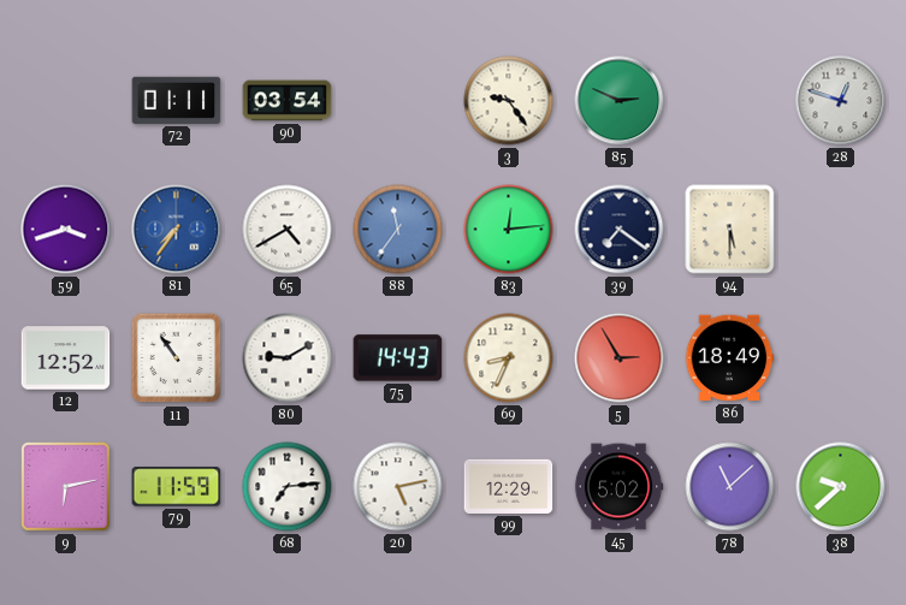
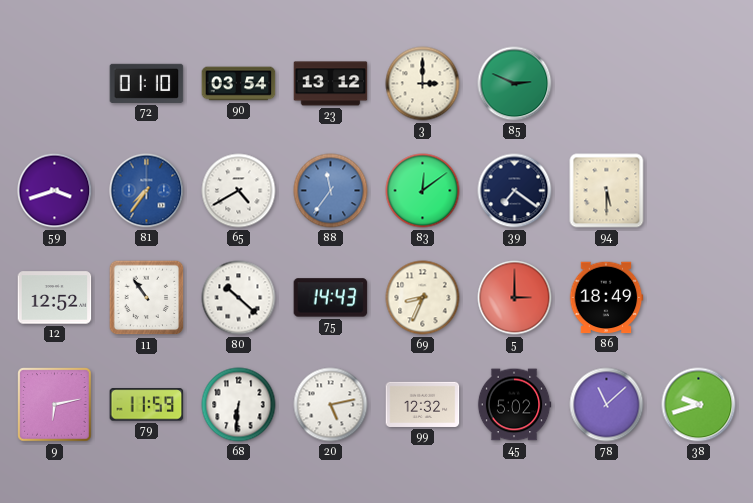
72: 01:11 -> 01:10 (147, 83)
23: none -> 13:12 (331, 84)
3: 9:24 -> 3:00 (423, 84)
28: 12:48 -> none (841, 101)
83: 12:14 -> 12:09 (423, 191)
80: 9:10 -> 10:22 (239, 298)
5: 2:55 -> 3:00 (515, 298)
68: 7:14 -> 6:31 (239, 405)
99: 12:29 -> 12:32 (423, 404)
38: 9:38 -> 9:42 (699, 405)
